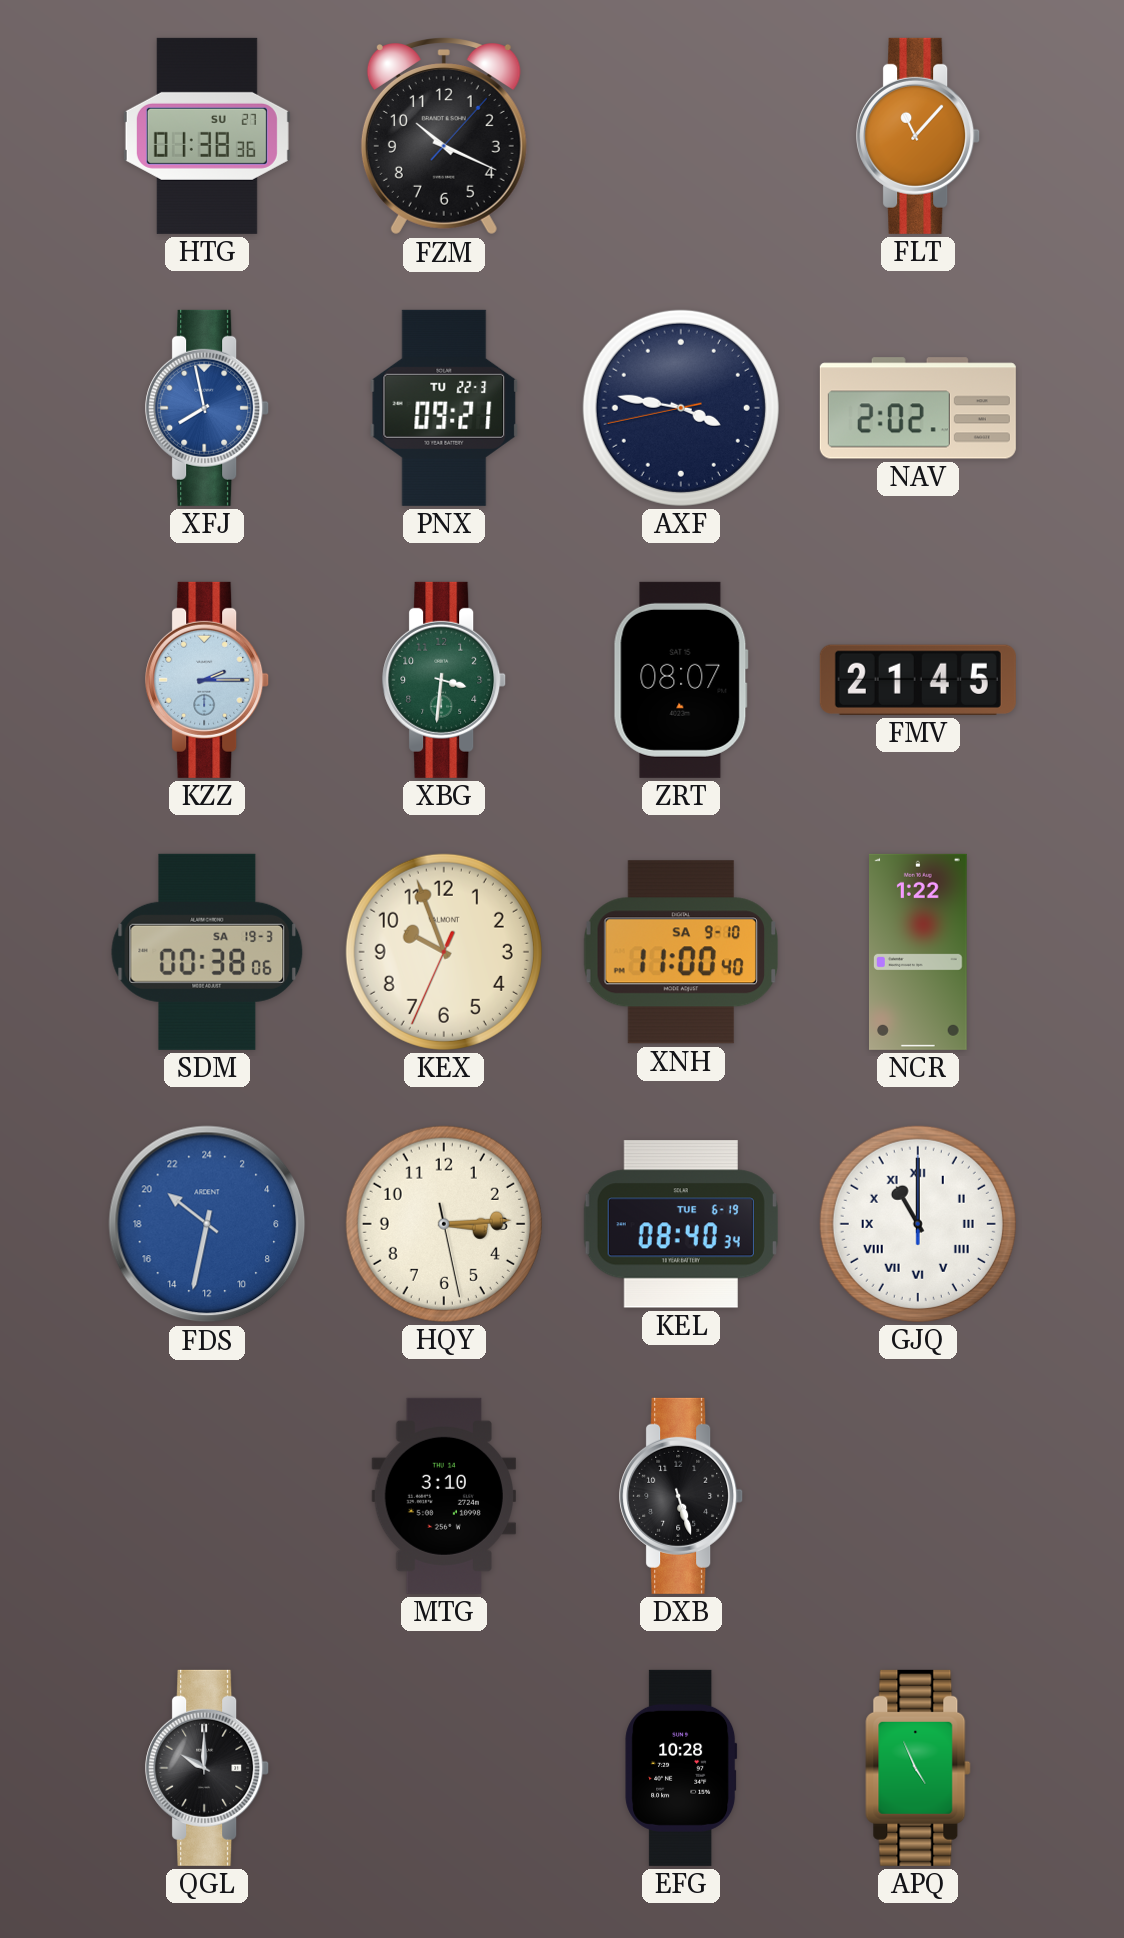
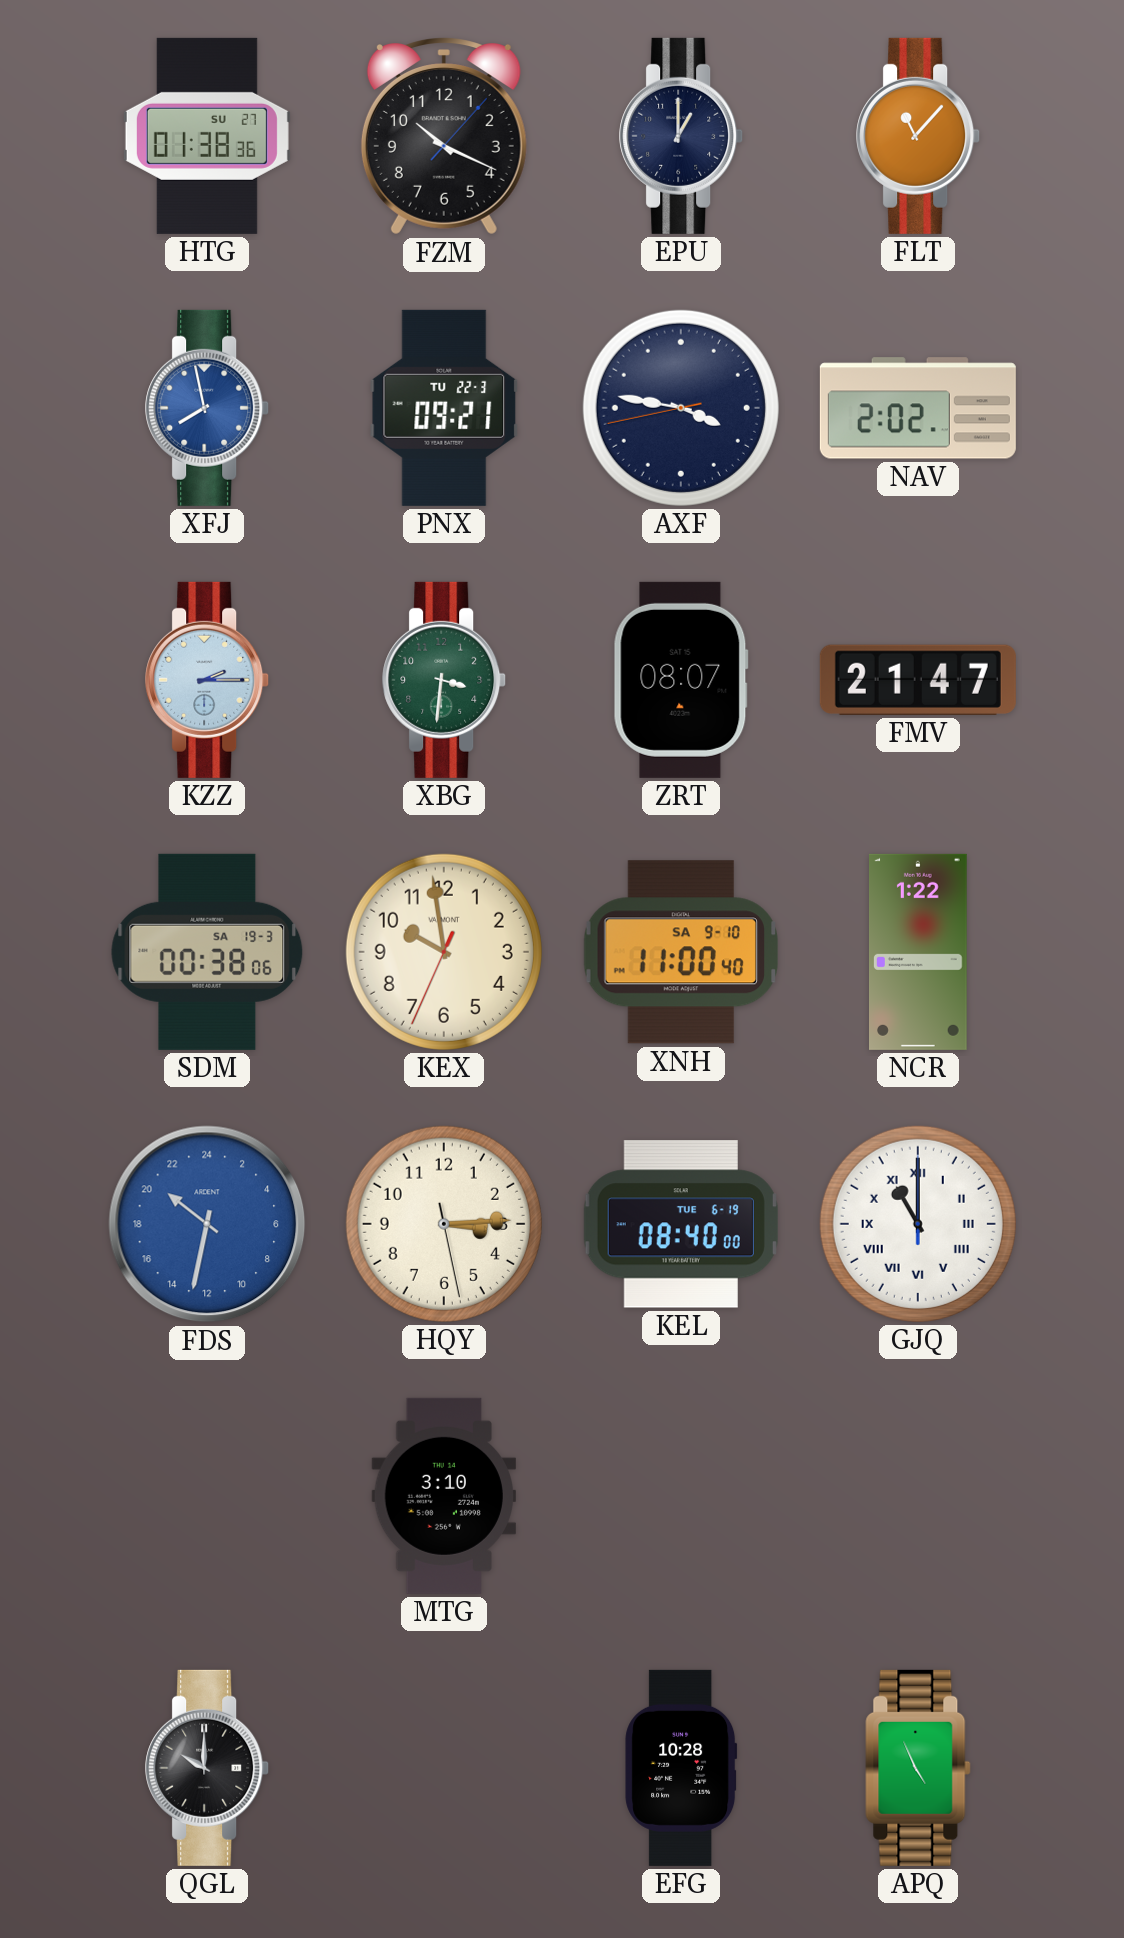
EPU: none -> 1:00 (682, 136)
FMV: 21:45 -> 21:47 (918, 680)
KEX: 9:56 -> 9:58 (444, 952)
KEL: 08:40:34 -> 08:40:00 (681, 1224)
DXB: 5:27 -> none (682, 1496)
